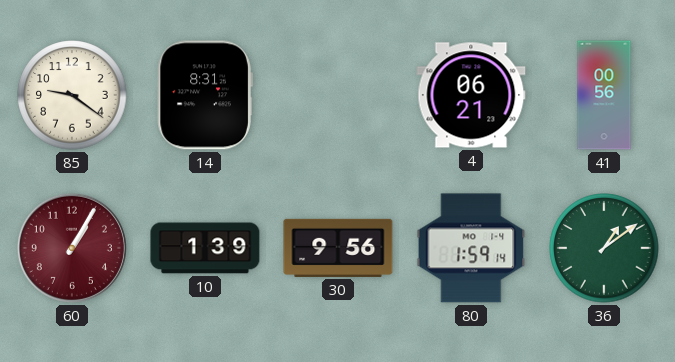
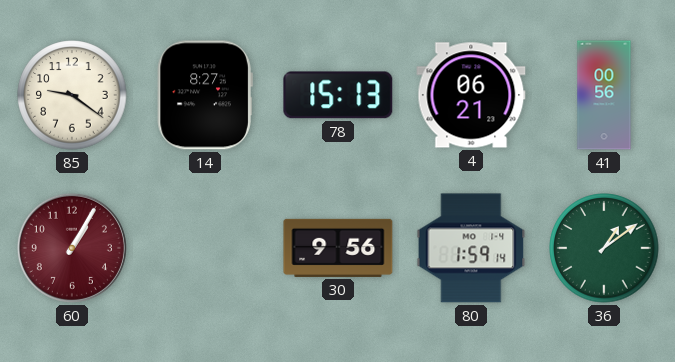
14: 8:31 -> 8:27 (205, 95)
78: none -> 15:13 (338, 95)
10: 1:39 -> none (205, 248)
